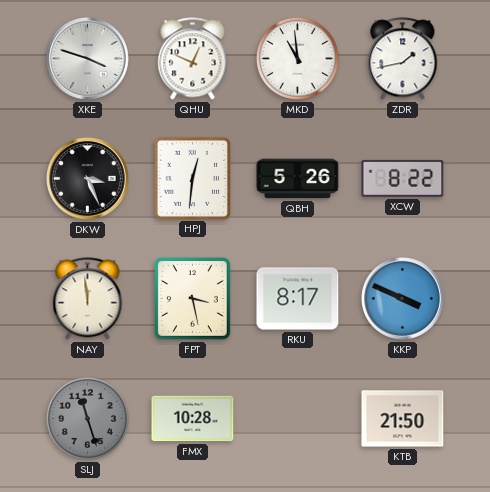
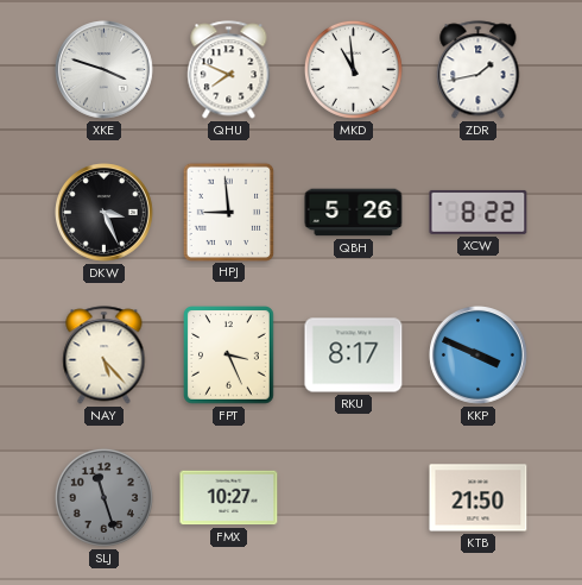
QHU: 12:49 -> 7:49 (229, 70)
HPJ: 12:31 -> 8:59 (228, 212)
NAY: 11:59 -> 5:23 (105, 356)
FPT: 3:28 -> 3:26 (229, 356)
FMX: 10:28 -> 10:27 (229, 498)
